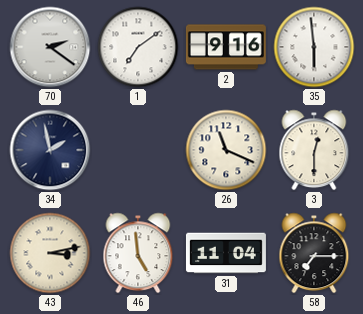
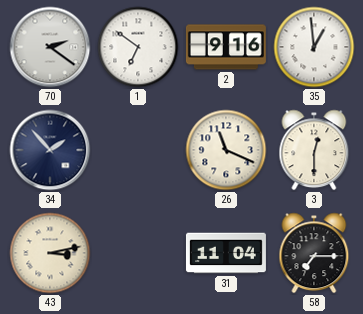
1: 7:09 -> 6:51 (138, 47)
35: 5:59 -> 12:59 (314, 47)
34: 1:58 -> 1:53 (50, 150)
46: 4:59 -> none (138, 253)
